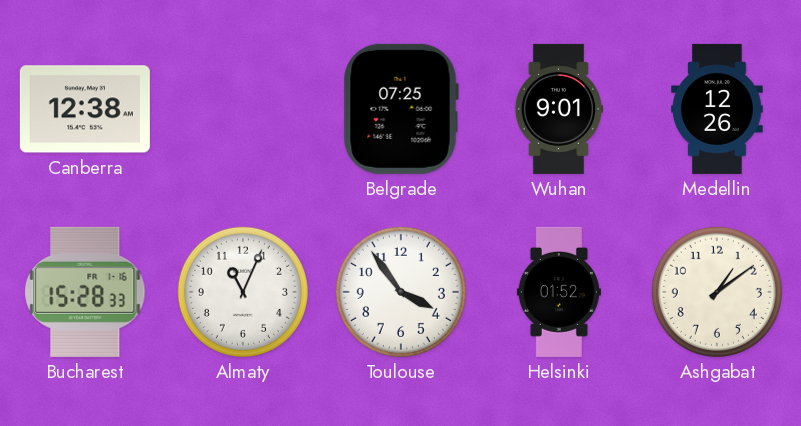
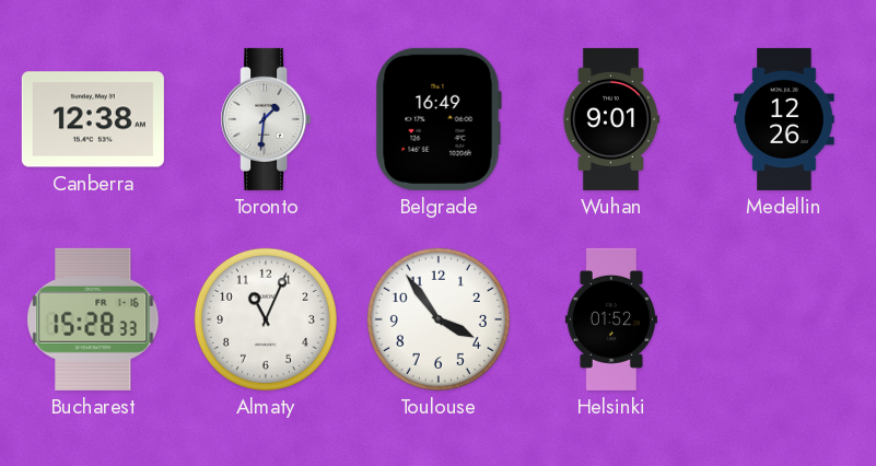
Toronto: none -> 1:31 (266, 119)
Belgrade: 07:25 -> 16:49 (439, 119)
Ashgabat: 1:09 -> none (717, 292)
